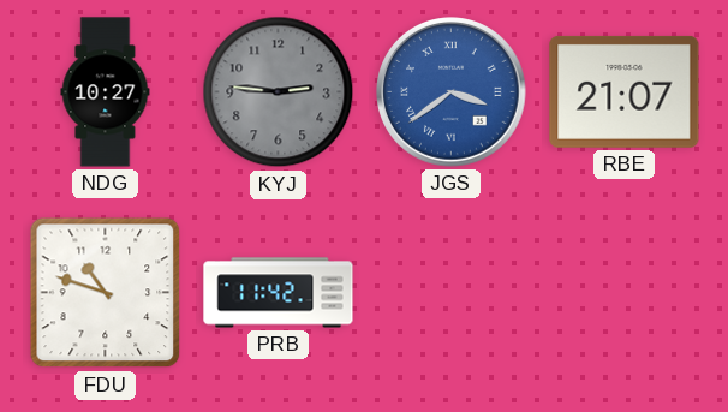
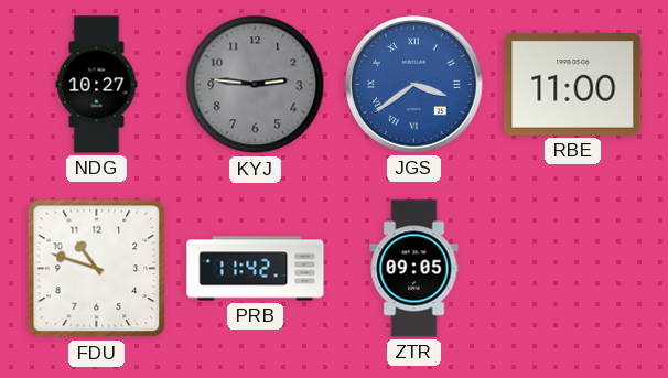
RBE: 21:07 -> 11:00 (573, 84)
ZTR: none -> 09:05 (414, 269)
